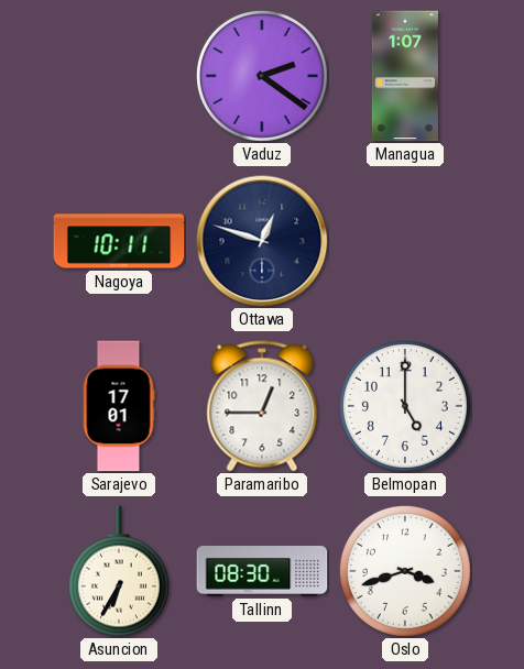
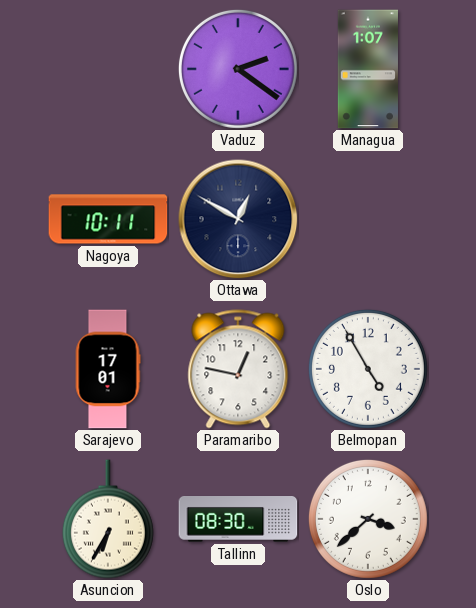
Ottawa: 12:48 -> 12:50 (238, 219)
Paramaribo: 12:45 -> 12:47 (238, 369)
Belmopan: 5:00 -> 4:55 (368, 369)
Oslo: 3:42 -> 3:38 (368, 519)
